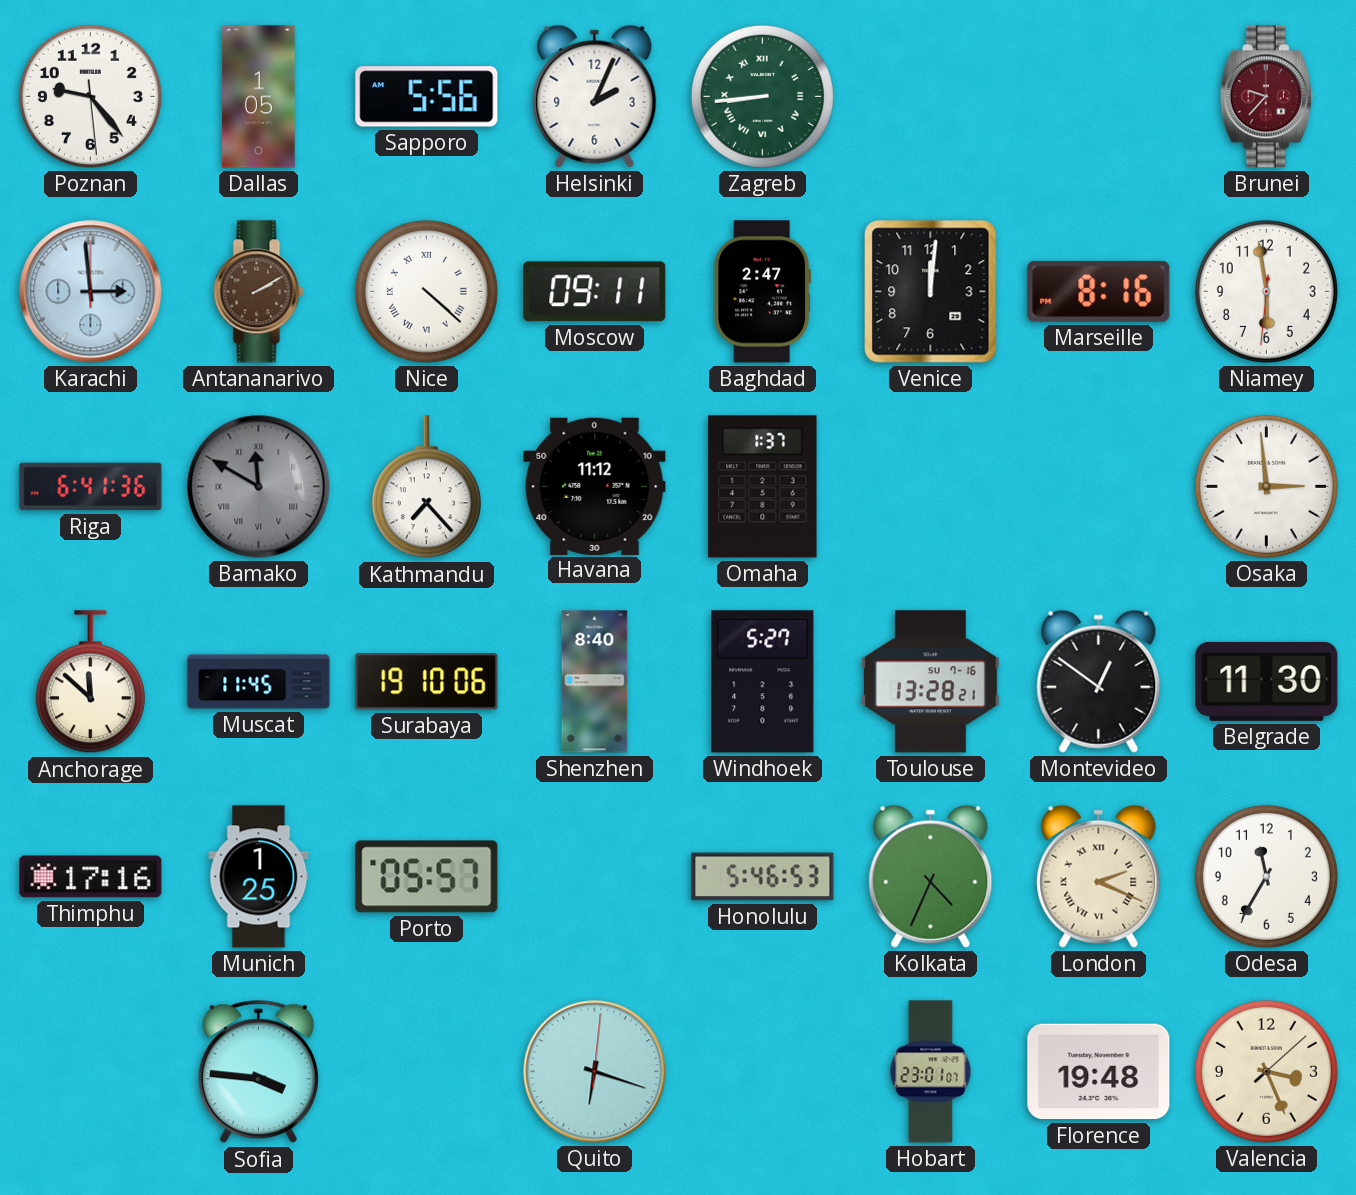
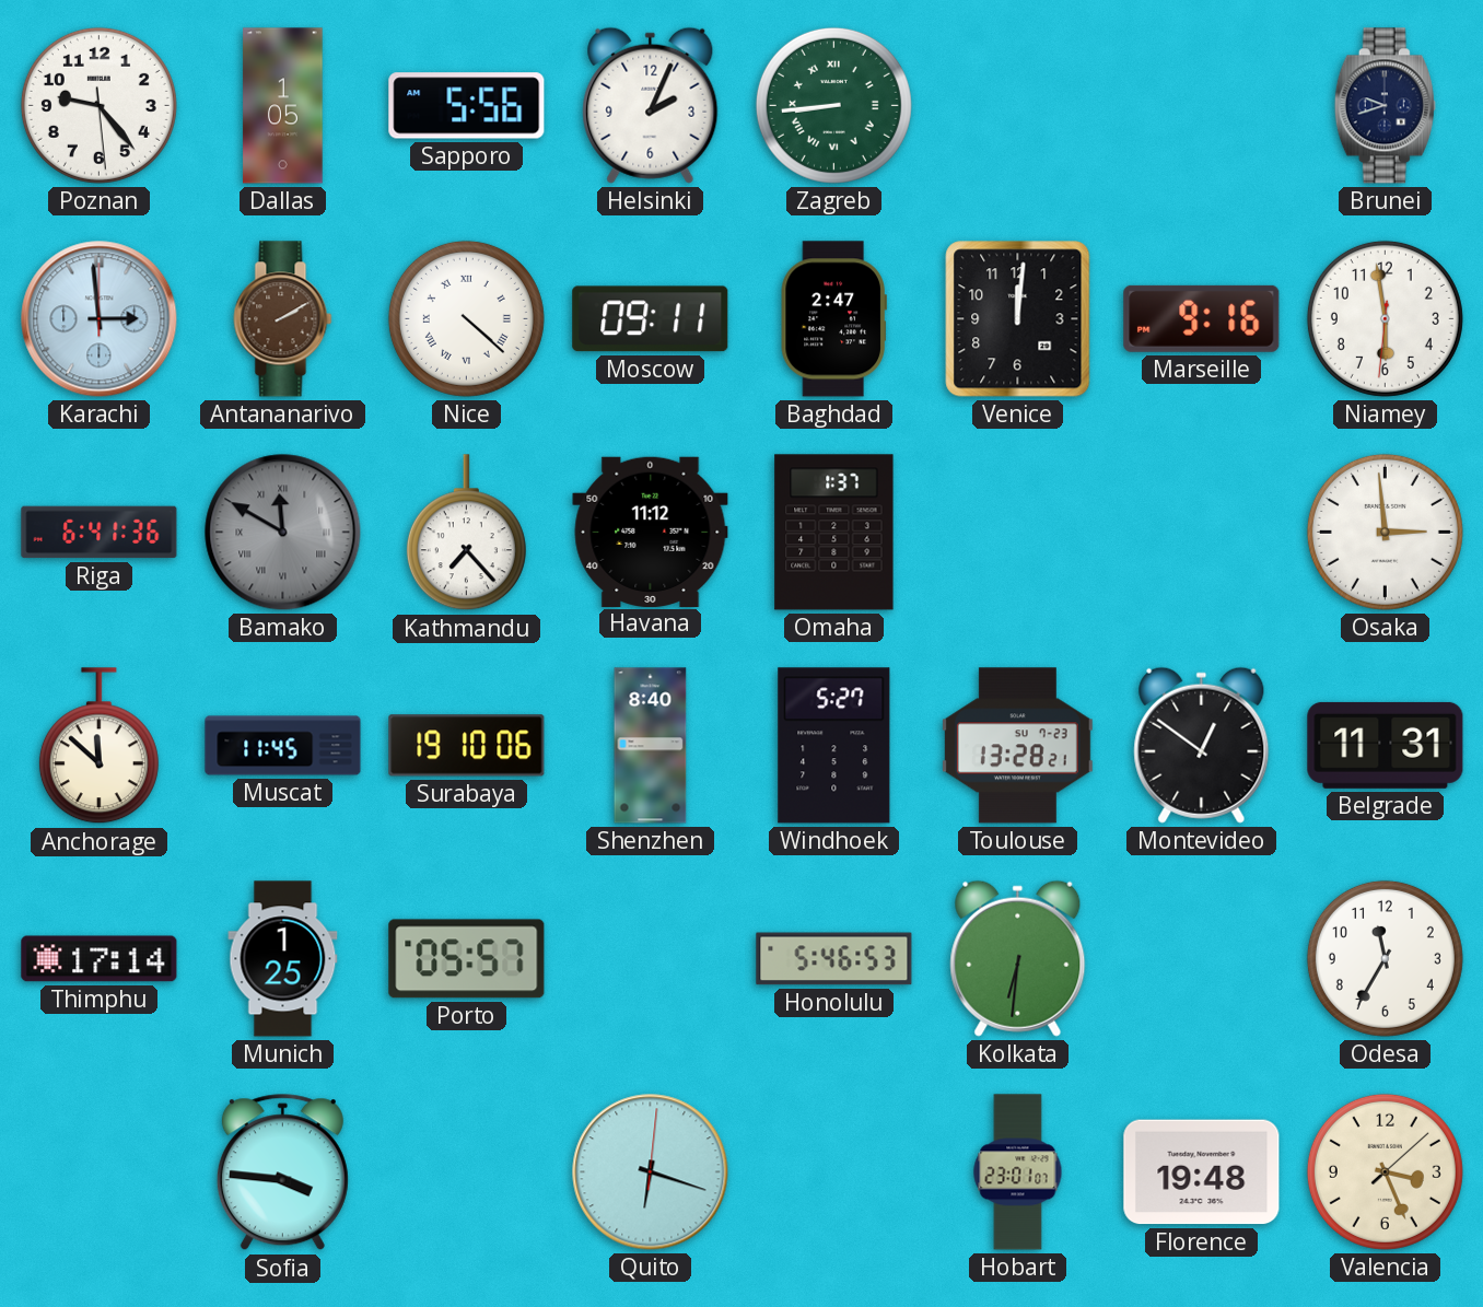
Brunei: 9:37 -> 9:42 (1385, 106)
Brunei dial: burgundy -> navy (1385, 106)
Marseille: 8:16 -> 9:16 (1202, 318)
Toulouse date: SU 7-16 -> SU 7-23 (1017, 746)
Belgrade: 11:30 -> 11:31 (1386, 745)
Thimphu: 17:16 -> 17:14 (100, 959)
Kolkata: 4:34 -> 6:31 (1018, 958)
London: 2:19 -> none (1099, 876)
